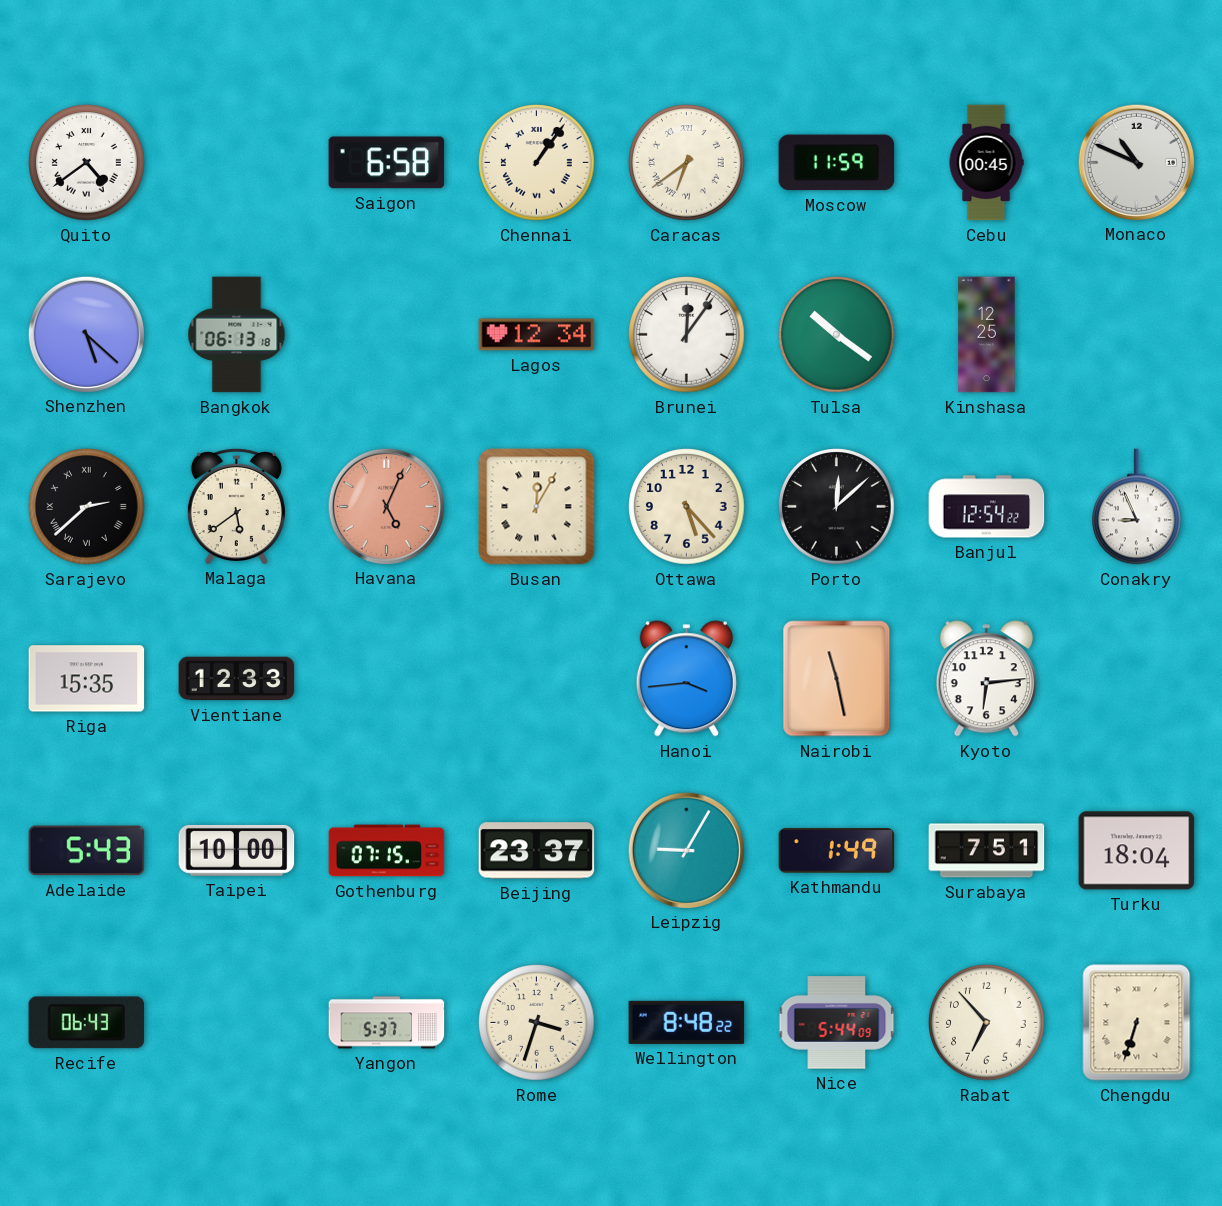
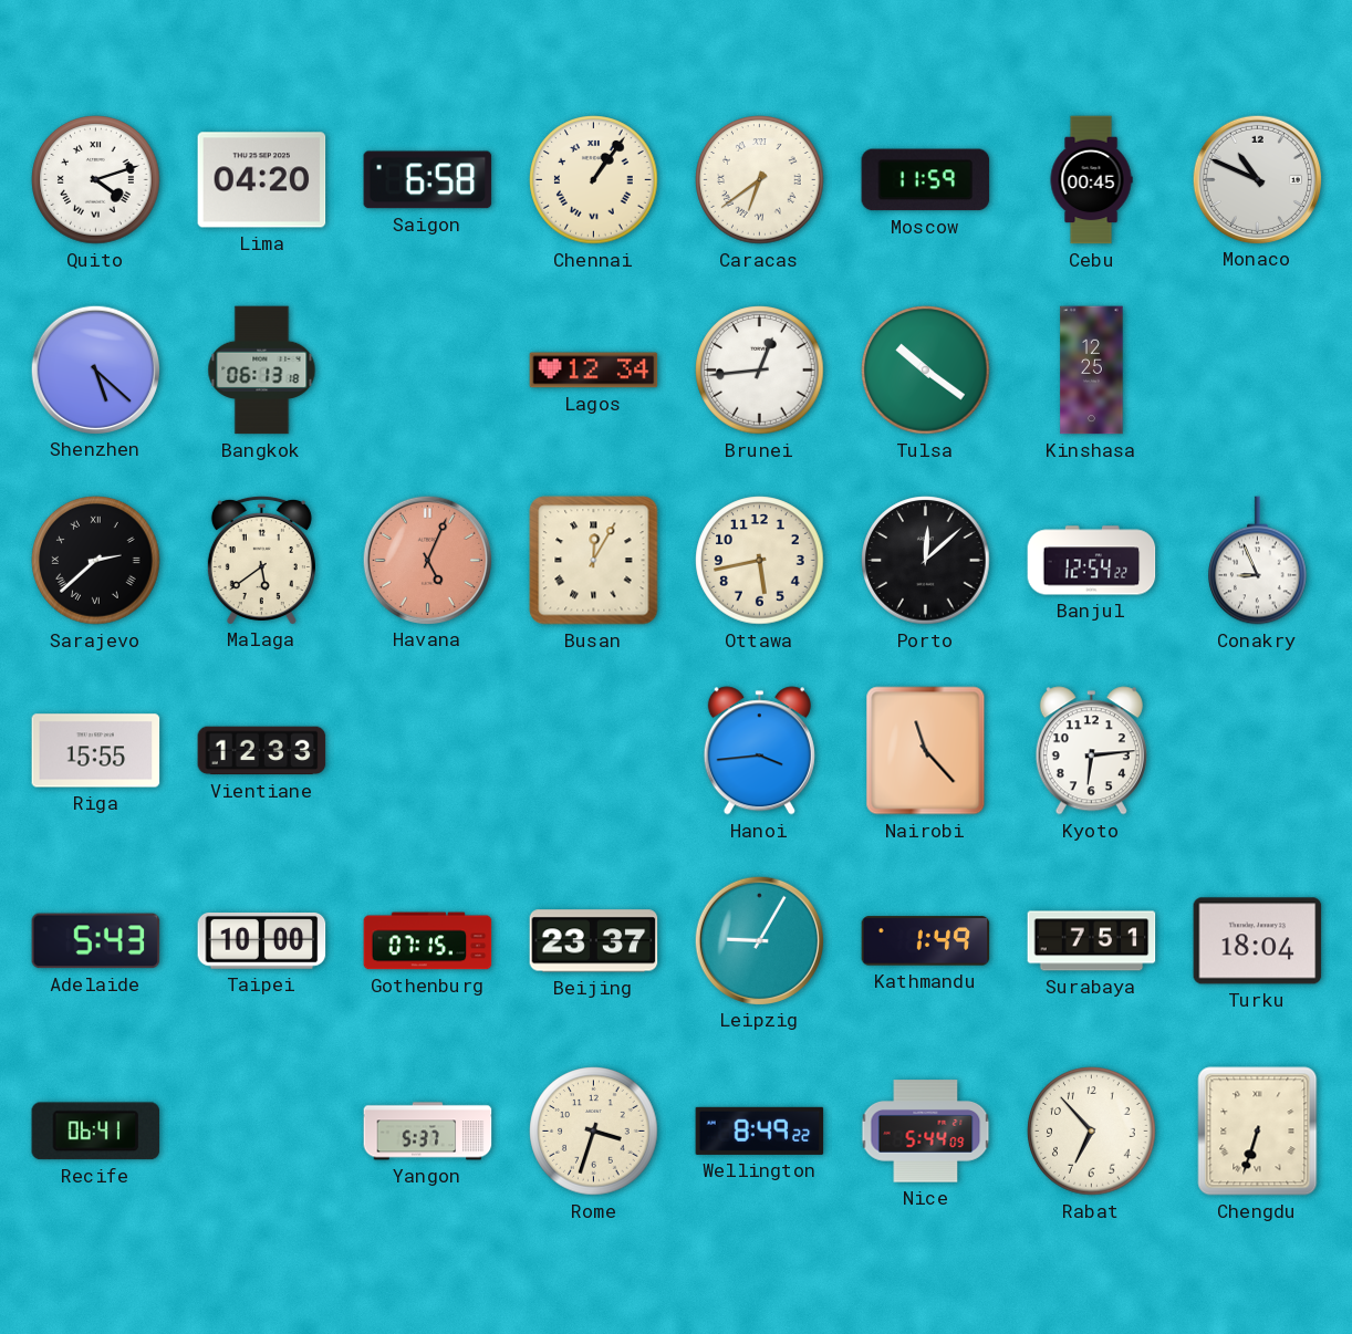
Quito: 4:39 -> 4:12 (96, 180)
Lima: none -> 04:20 (262, 180)
Brunei: 12:06 -> 12:44 (760, 371)
Ottawa: 5:23 -> 5:43 (760, 561)
Riga: 15:35 -> 15:55 (96, 751)
Nairobi: 11:28 -> 11:23 (926, 751)
Recife: 06:43 -> 06:41 (96, 1132)
Wellington: 8:48 -> 8:49 (760, 1130)
